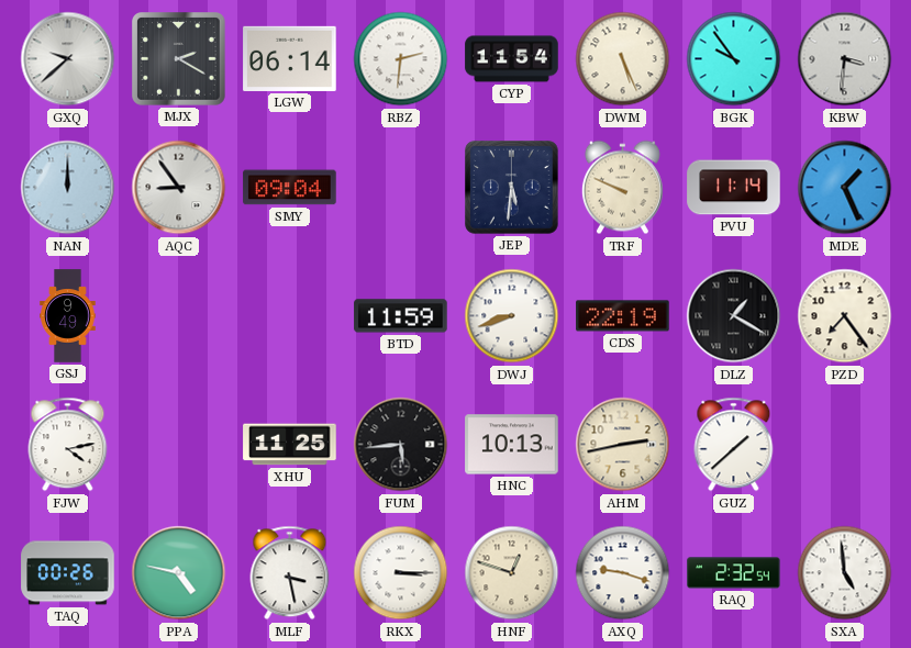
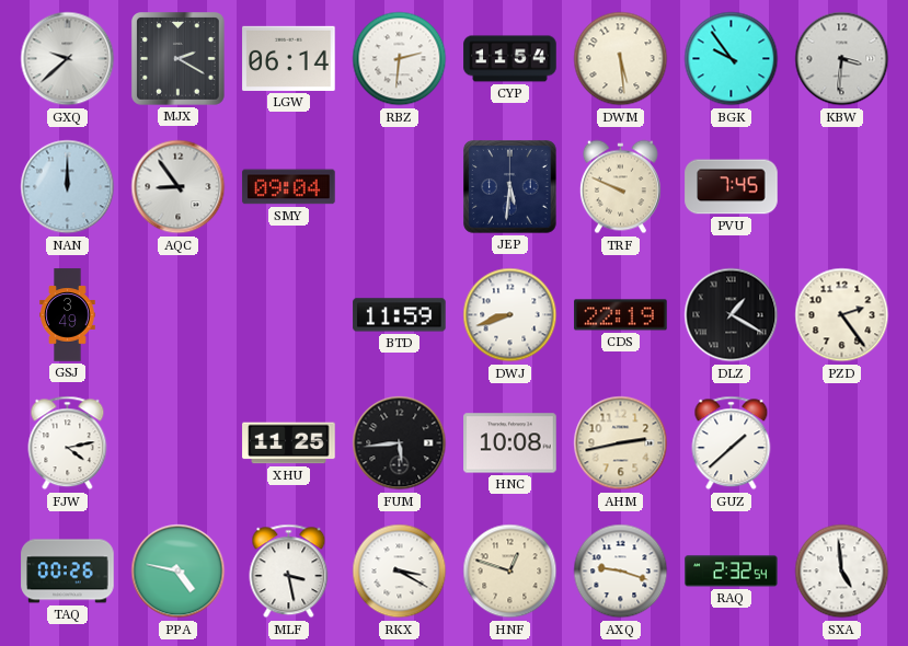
DWM: 5:26 -> 5:29 (621, 59)
PVU: 11:14 -> 7:45 (732, 187)
MDE: 1:26 -> none (845, 188)
GSJ: 9:49 -> 3:49 (68, 315)
PZD: 7:24 -> 2:24 (842, 315)
HNC: 10:13 -> 10:08 (510, 443)
RKX: 3:15 -> 3:20 (400, 572)
